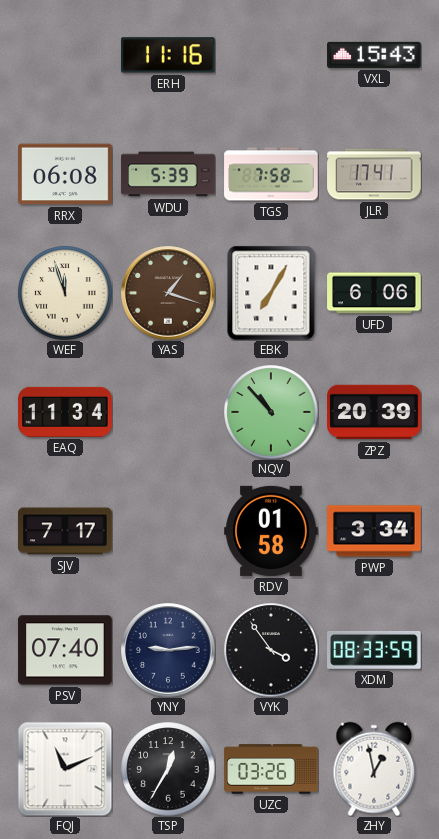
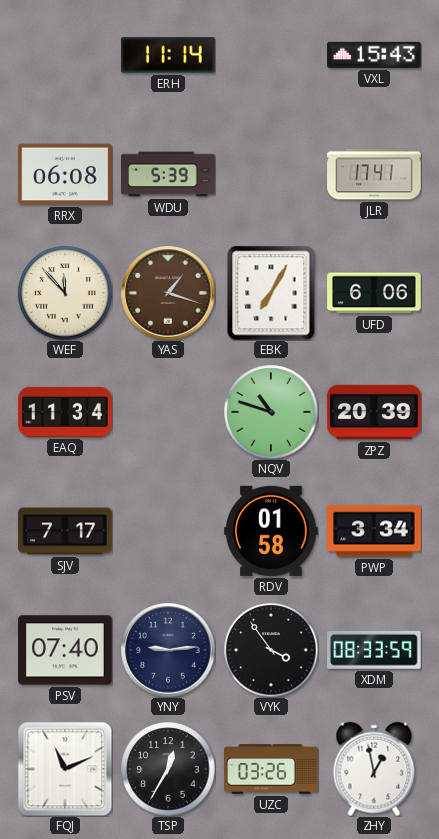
ERH: 11:16 -> 11:14 (169, 55)
TGS: 7:58 -> none (271, 174)
WEF: 11:57 -> 11:53 (65, 293)
NQV: 10:53 -> 10:48 (271, 412)
